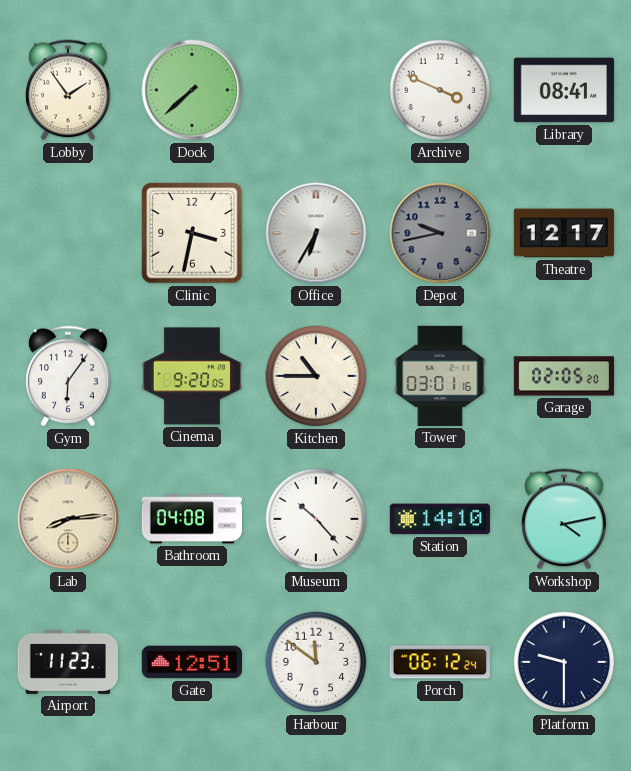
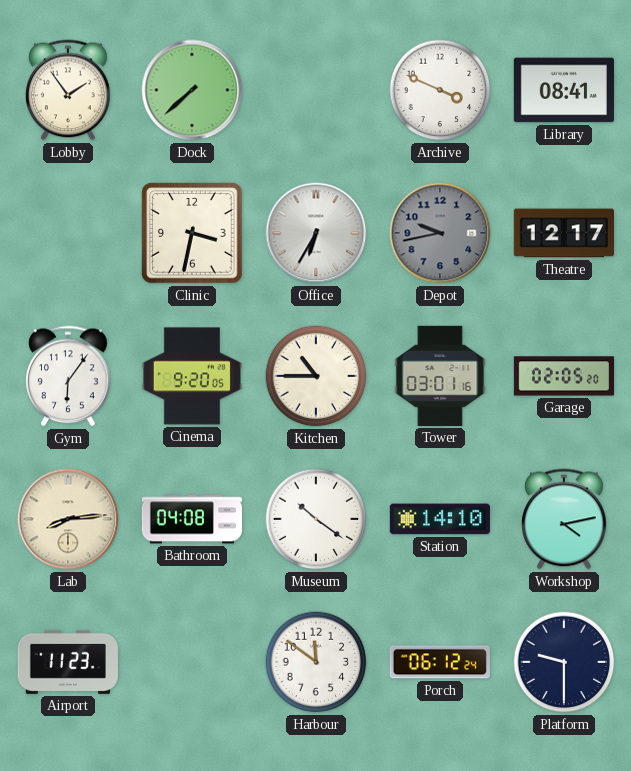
Museum: 10:23 -> 10:21 (316, 519)
Gate: 12:51 -> none (192, 662)
